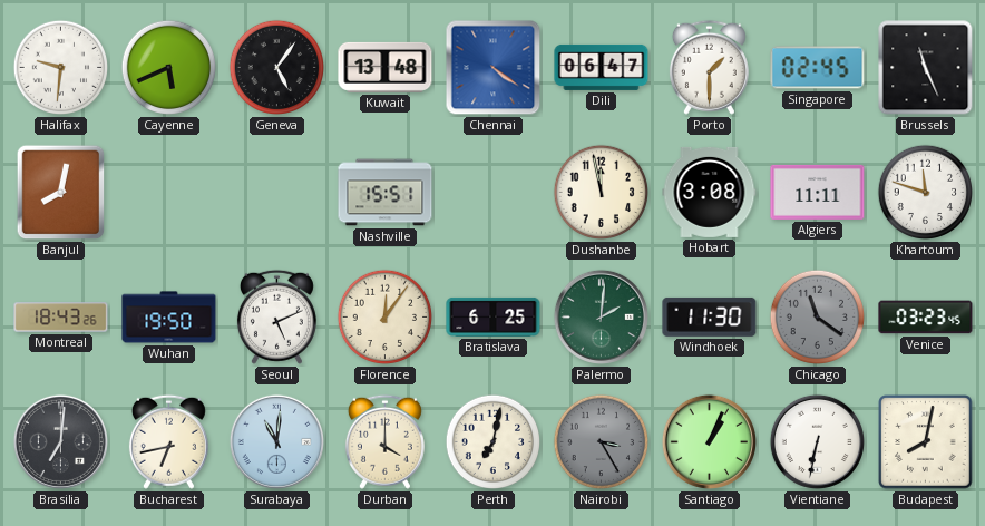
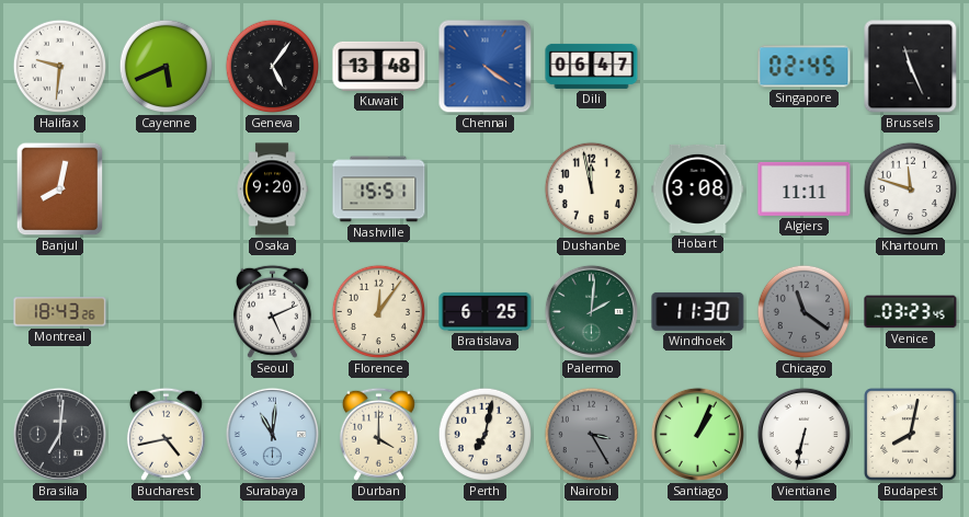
Porto: 1:30 -> none (709, 67)
Osaka: none -> 9:20 (272, 189)
Wuhan: 19:50 -> none (169, 318)
Bucharest: 6:43 -> 4:43 (166, 434)
